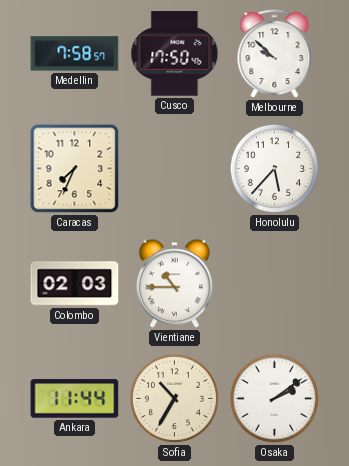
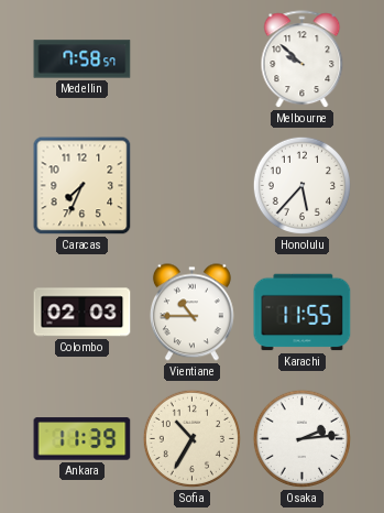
Cusco: 17:50 -> none (175, 54)
Karachi: none -> 11:55 (303, 313)
Ankara: 11:44 -> 11:39 (83, 439)
Osaka: 2:09 -> 2:14 (301, 438)
